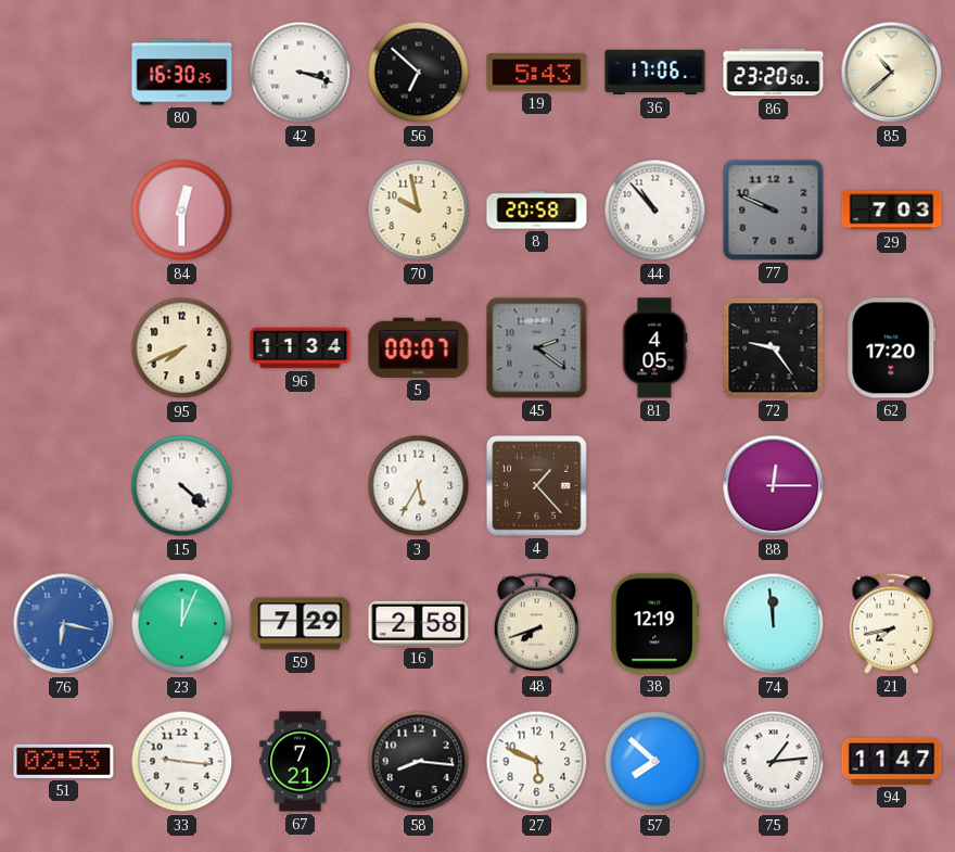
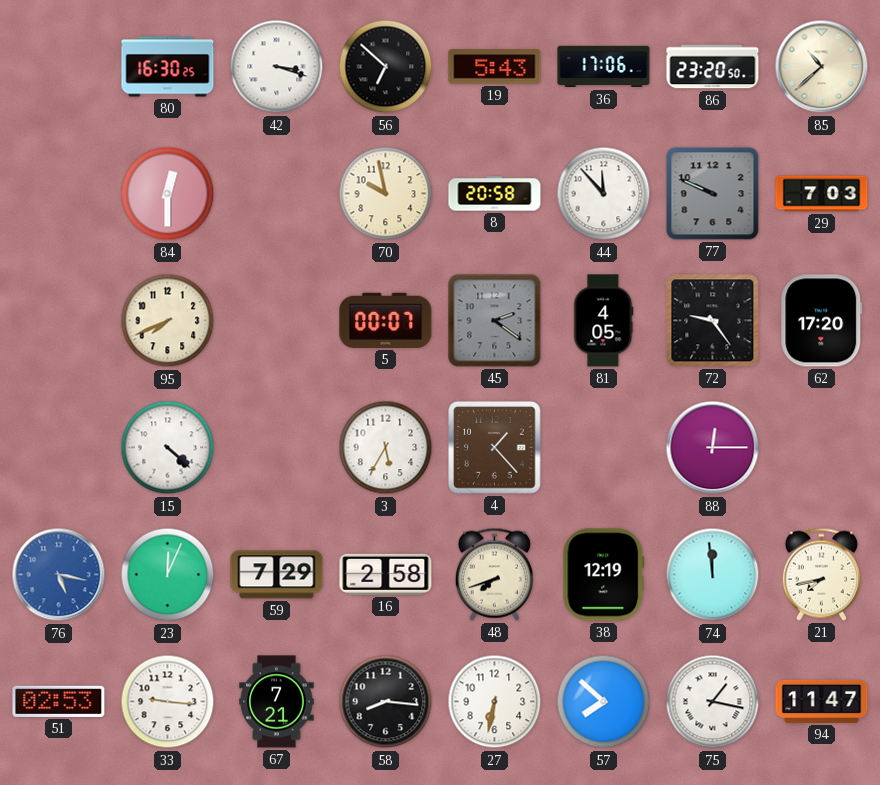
44: 10:53 -> 11:53 (604, 194)
96: 11:34 -> none (301, 348)
76: 6:17 -> 5:17 (59, 575)
27: 5:49 -> 6:32 (495, 702)
75: 1:14 -> 1:17 (713, 702)
